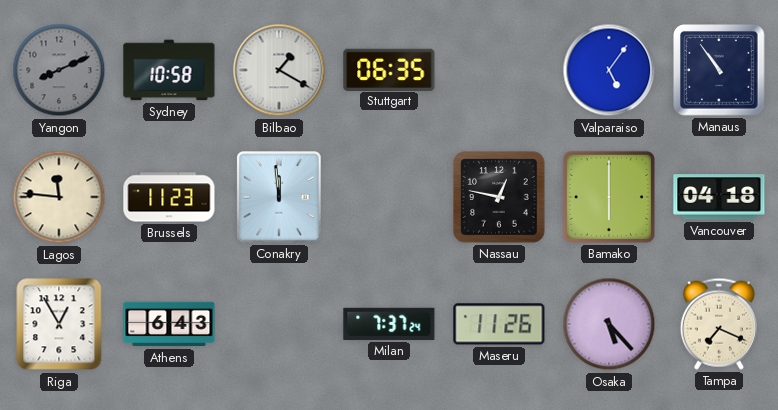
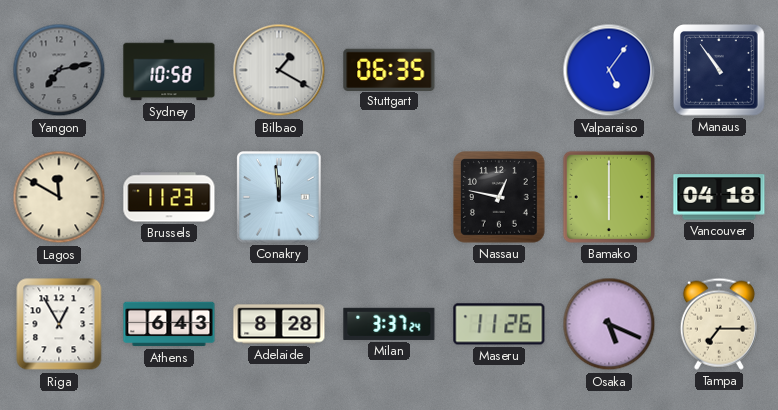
Yangon: 8:11 -> 7:13 (59, 70)
Lagos: 11:46 -> 11:50 (59, 197)
Adelaide: none -> 8:28 (279, 324)
Milan: 7:37 -> 3:37 (389, 324)
Osaka: 5:23 -> 5:19 (609, 324)
Tampa: 7:19 -> 7:15 (719, 324)
